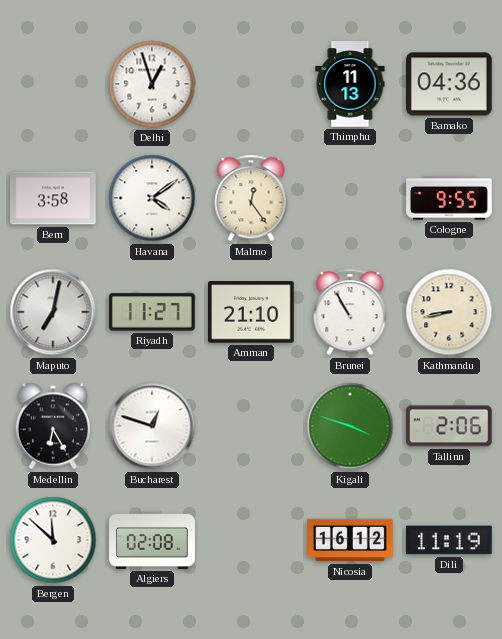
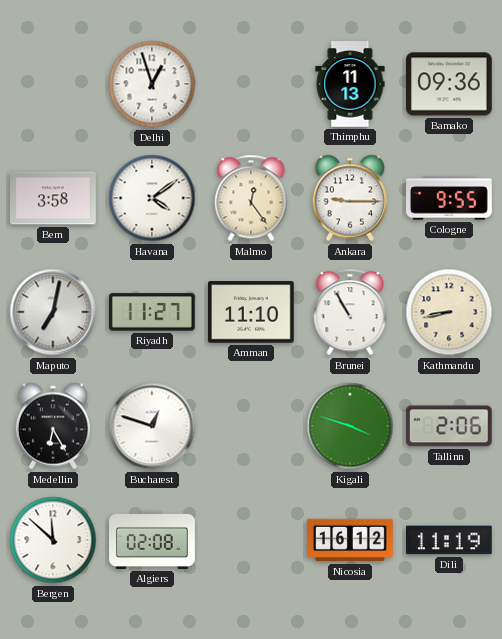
Bamako: 04:36 -> 09:36 (450, 84)
Ankara: none -> 9:15 (349, 198)
Amman: 21:10 -> 11:10 (252, 312)
